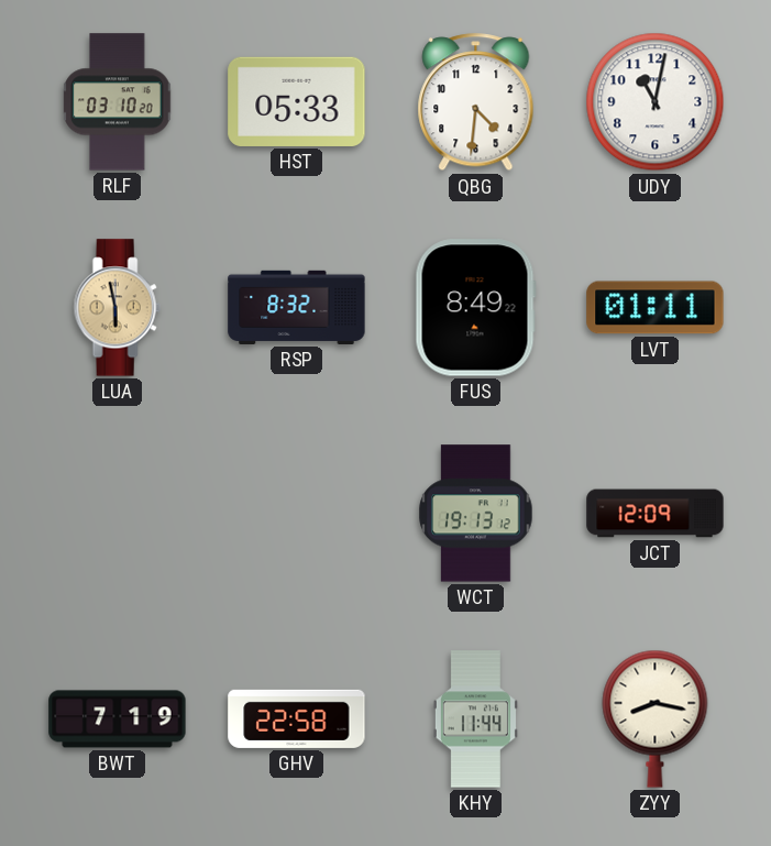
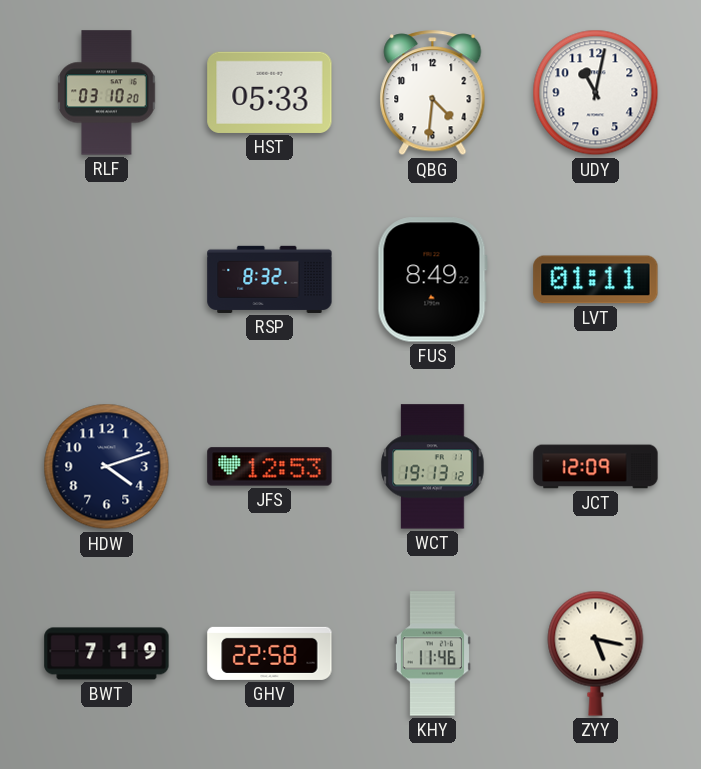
LUA: 5:58 -> none (117, 308)
HDW: none -> 4:12 (107, 467)
JFS: none -> 12:53 (270, 467)
KHY: 11:44 -> 11:46 (432, 654)
ZYY: 8:17 -> 5:17 (596, 653)
